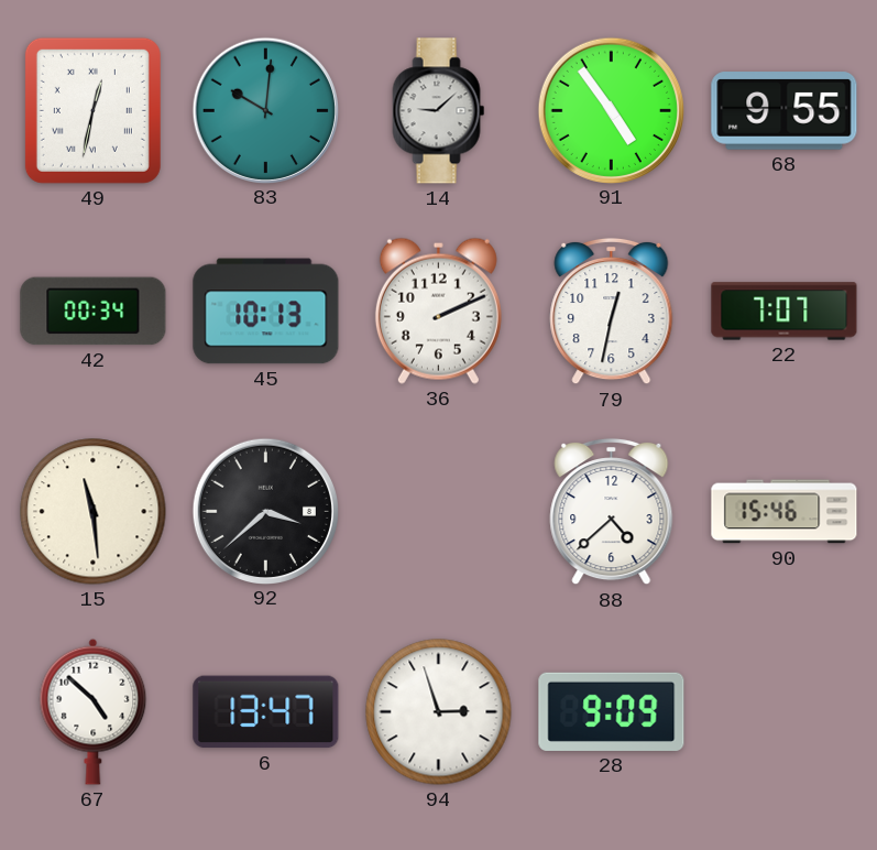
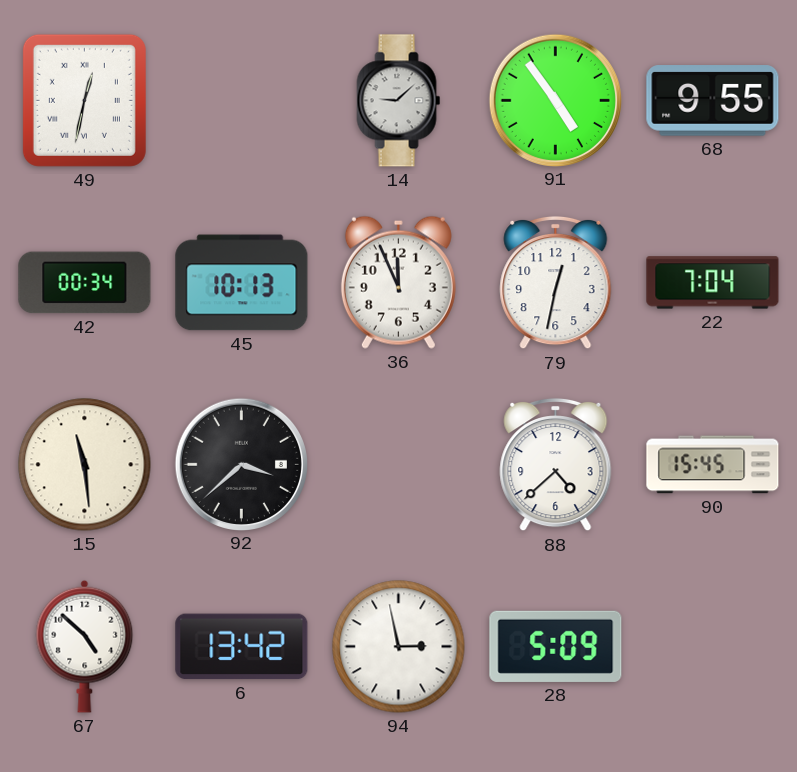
83: 10:01 -> none (265, 110)
36: 2:11 -> 11:56 (398, 282)
22: 7:07 -> 7:04 (713, 283)
90: 15:46 -> 15:45 (713, 465)
6: 13:47 -> 13:42 (242, 647)
94: 2:57 -> 2:58 (399, 647)
28: 9:09 -> 5:09 (556, 646)
